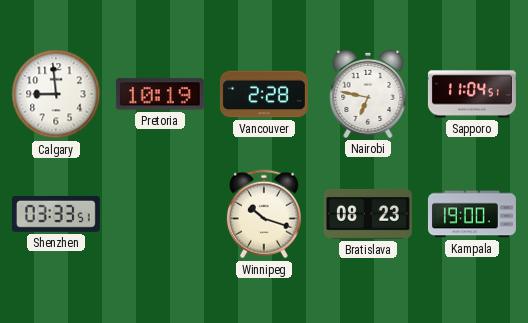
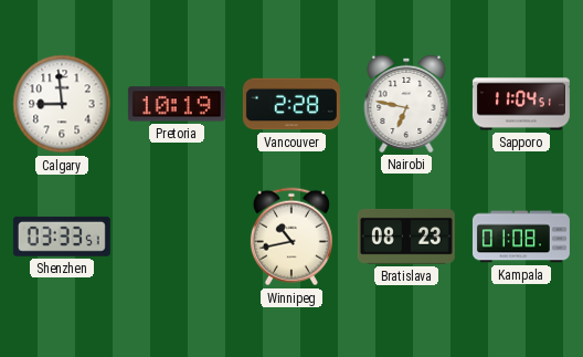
Winnipeg: 10:18 -> 10:43 (291, 237)
Kampala: 19:00 -> 01:08 (521, 237)
